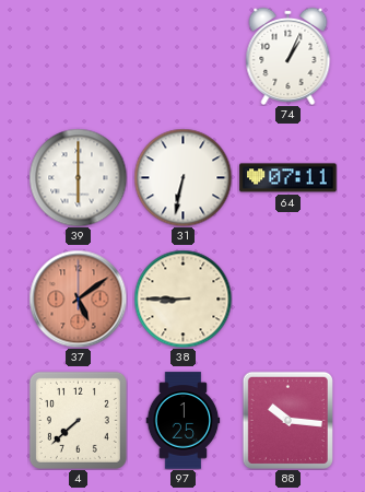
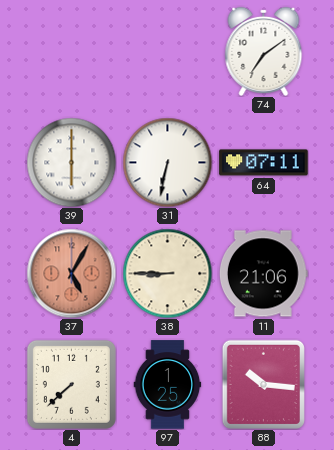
74: 1:04 -> 7:09 (264, 51)
37: 5:09 -> 5:05 (71, 273)
11: none -> 21:06 (263, 274)
